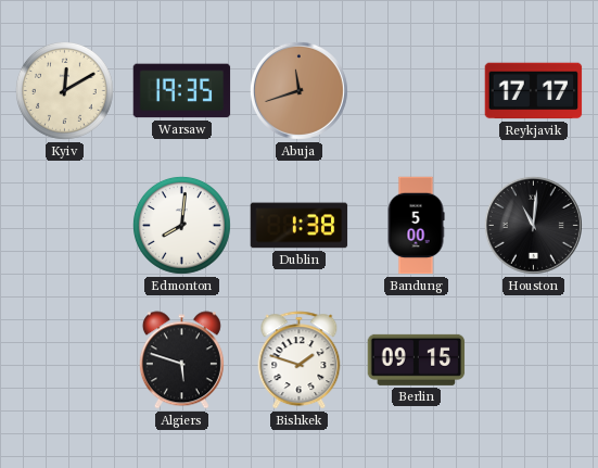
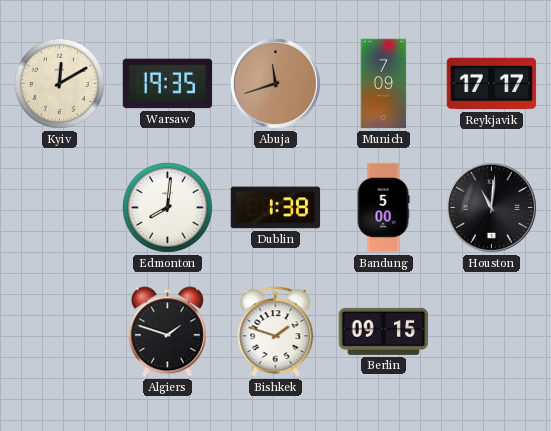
Munich: none -> 7:09 (384, 84)
Algiers: 5:48 -> 1:48 (167, 332)
